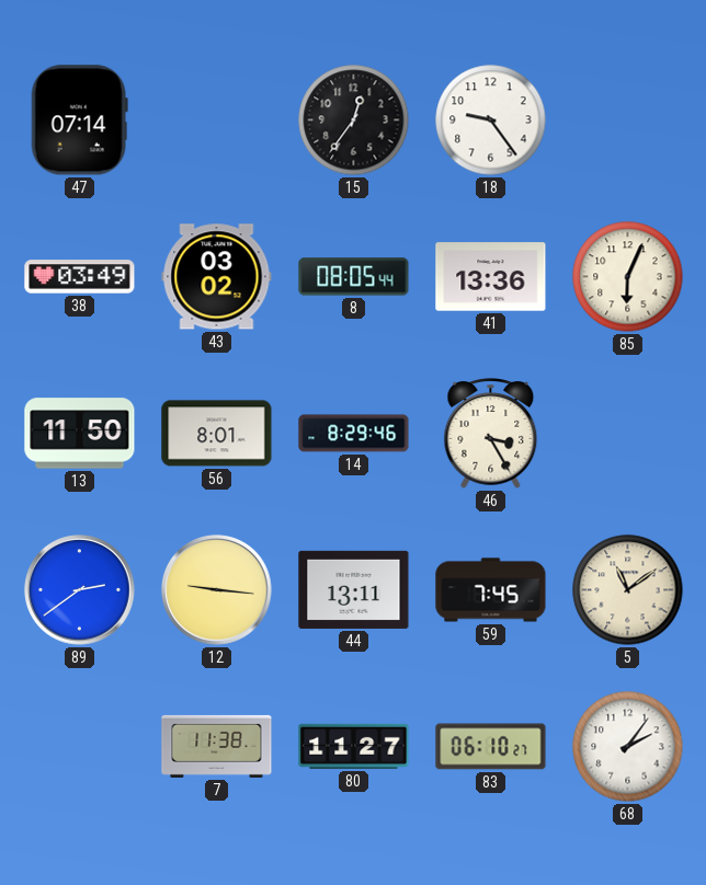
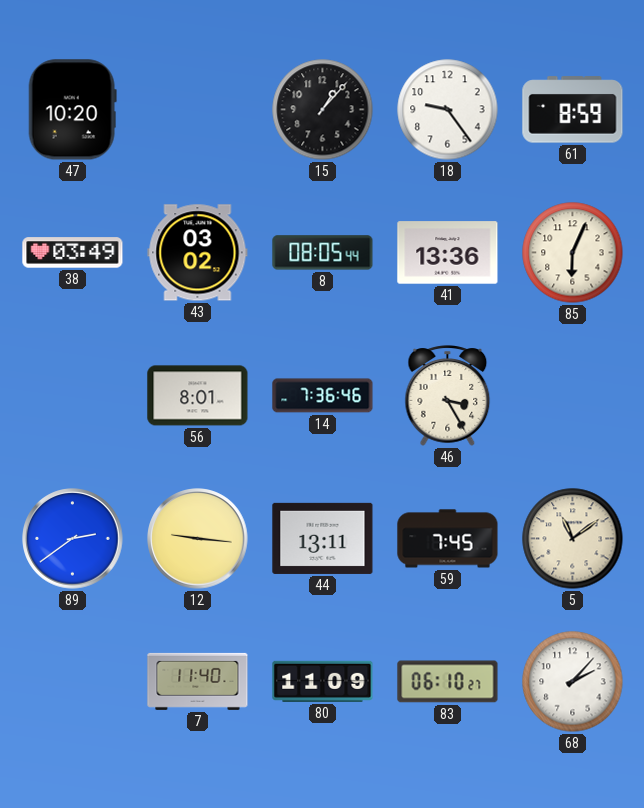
47: 07:14 -> 10:20 (72, 110)
15: 12:36 -> 1:07 (323, 110)
61: none -> 8:59 (573, 110)
13: 11:50 -> none (80, 434)
14: 8:29 -> 7:36 (323, 396)
7: 11:38 -> 11:40 (198, 681)
80: 11:27 -> 11:09 (323, 681)
68: 2:06 -> 2:07 (573, 682)
